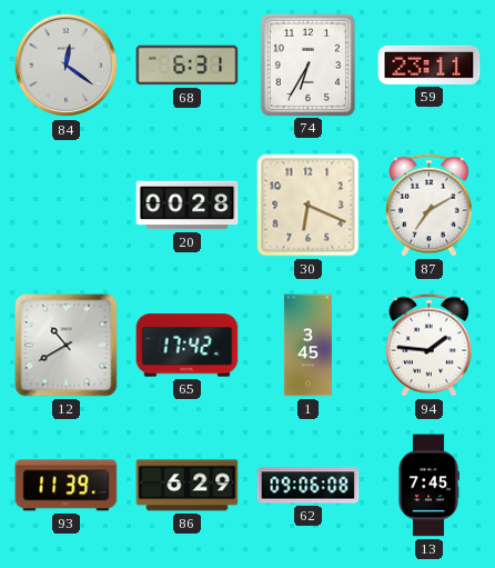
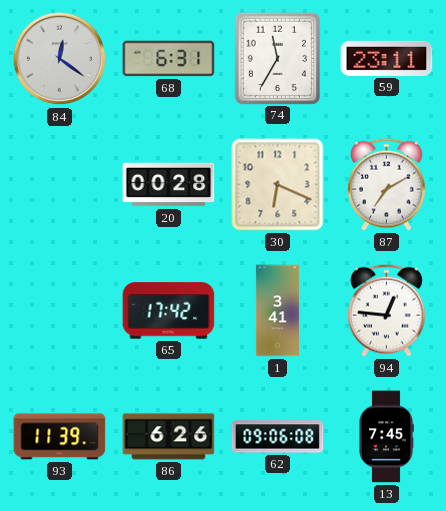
74: 6:35 -> 11:35 (277, 58)
12: 10:40 -> none (67, 346)
1: 3:45 -> 3:41 (277, 311)
94: 1:46 -> 12:46 (387, 310)
86: 6:29 -> 6:26 (169, 437)
